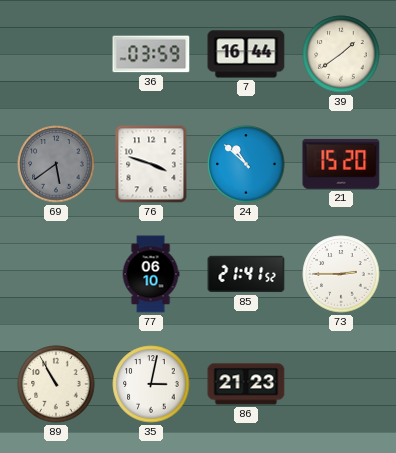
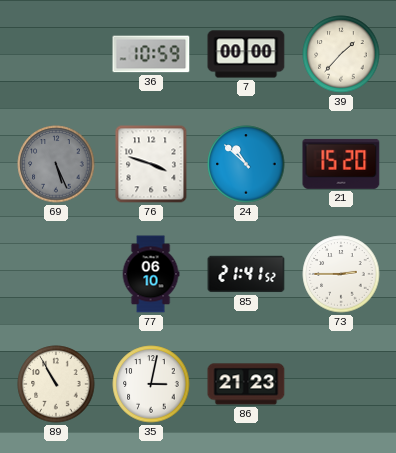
36: 03:59 -> 10:59 (151, 54)
7: 16:44 -> 00:00 (246, 54)
39: 1:39 -> 1:37 (341, 54)
69: 5:39 -> 5:26 (56, 164)
